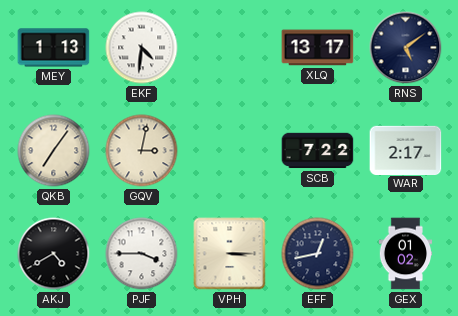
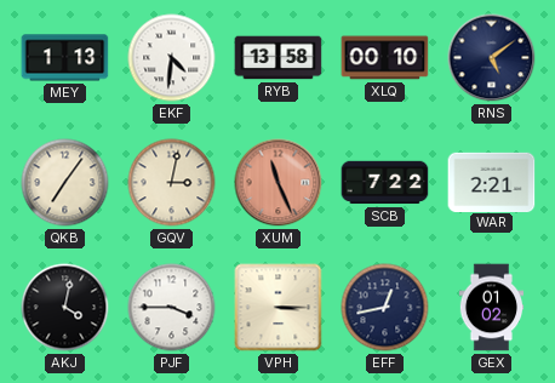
RYB: none -> 13:58 (279, 58)
XLQ: 13:17 -> 00:10 (385, 58)
XUM: none -> 11:26 (279, 183)
WAR: 2:17 -> 2:21 (492, 182)
AKJ: 4:40 -> 4:02 (65, 308)
